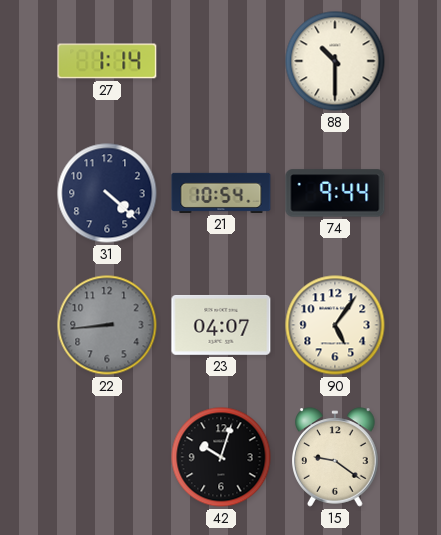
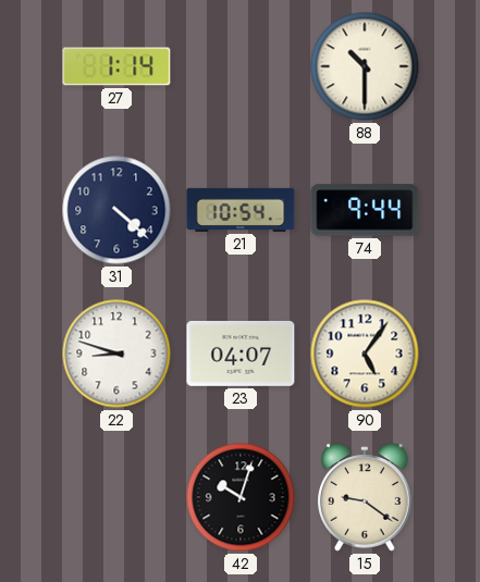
22: 8:44 -> 8:48 (116, 354)
22 dial: grey -> white (116, 354)
